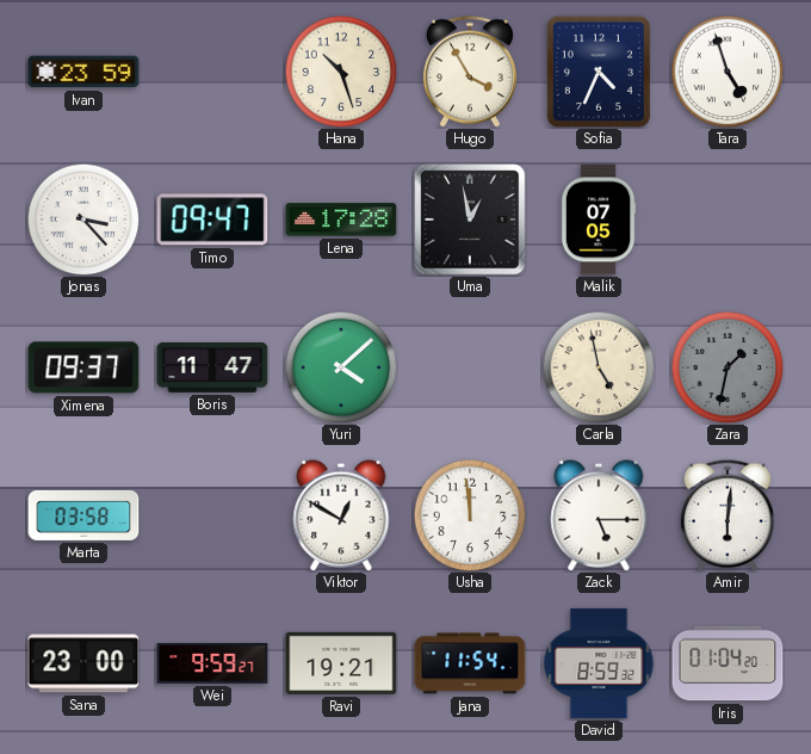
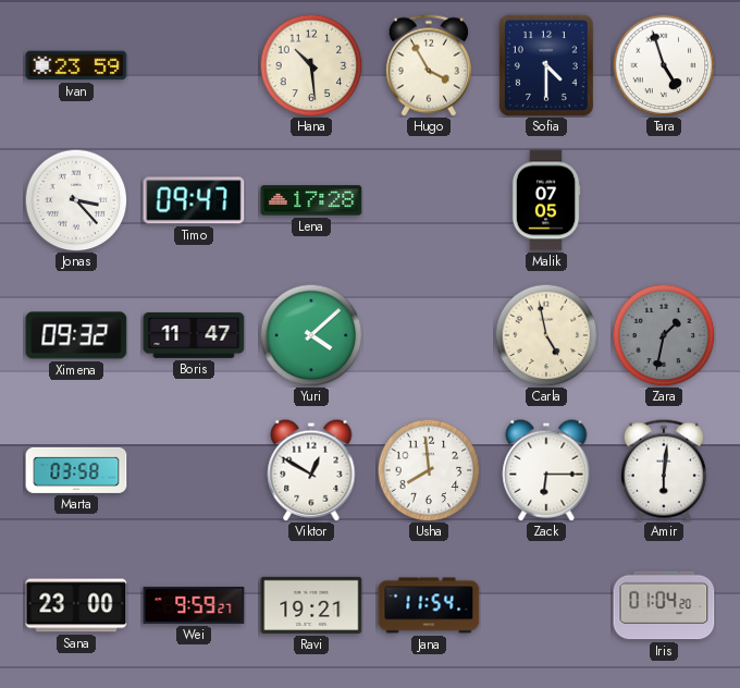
Hana: 10:27 -> 10:29 (311, 65)
Sofia: 4:34 -> 4:30 (546, 65)
Uma: 12:58 -> none (470, 220)
Ximena: 09:37 -> 09:32 (76, 335)
Usha: 11:59 -> 7:59 (429, 470)
Zack: 5:15 -> 6:15 (546, 470)
David: 8:59 -> none (599, 663)
